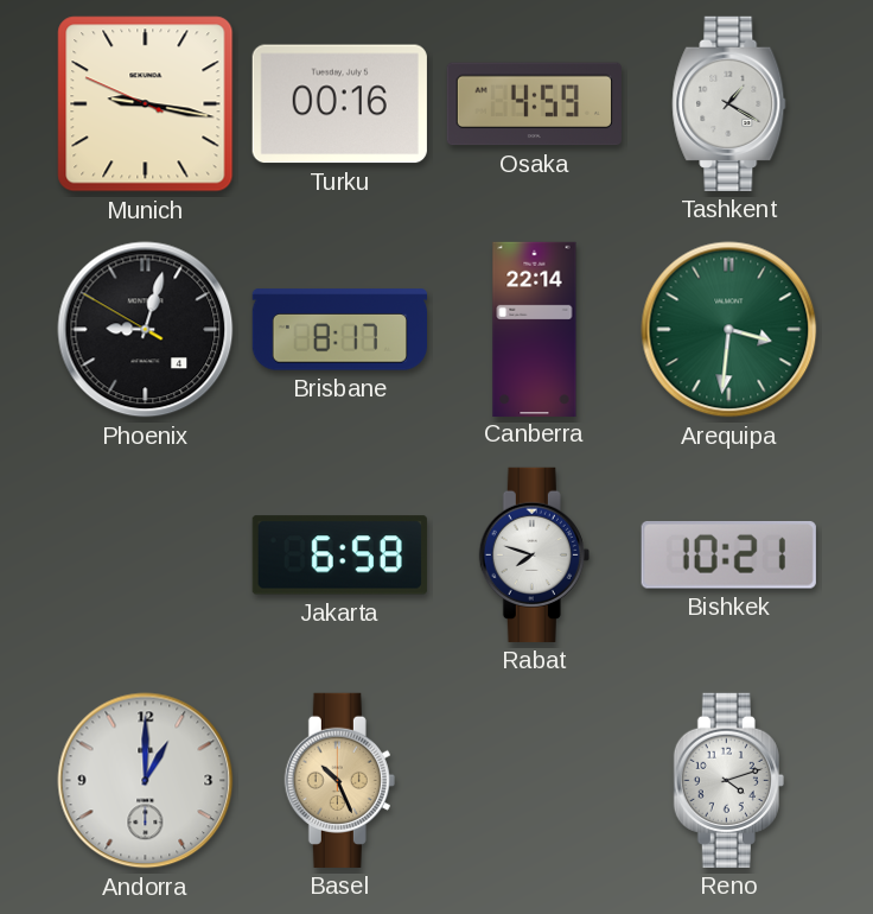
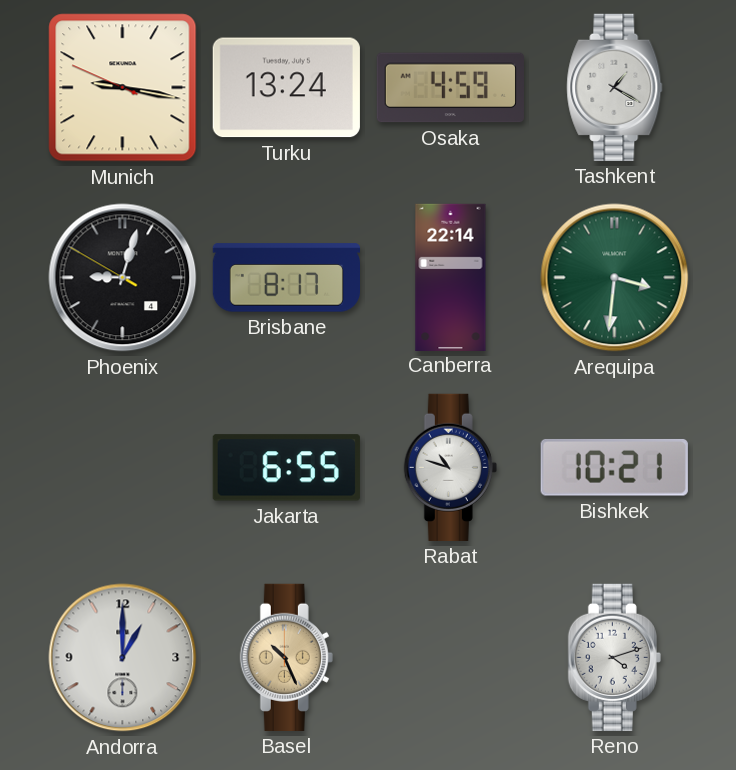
Turku: 00:16 -> 13:24 (286, 88)
Jakarta: 6:58 -> 6:55 (286, 468)
Rabat: 7:48 -> 10:48 (450, 467)
